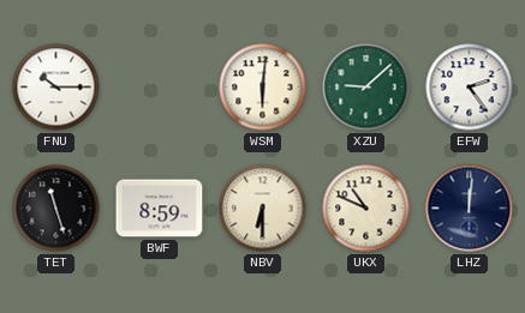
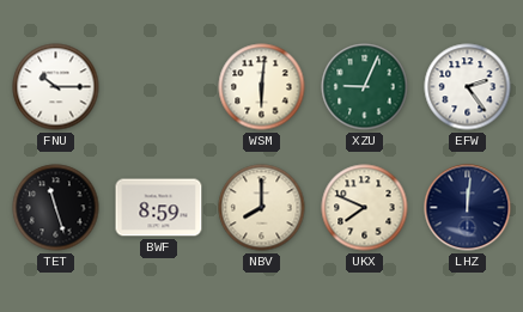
XZU: 9:08 -> 9:04 (365, 87)
NBV: 6:30 -> 8:00 (262, 208)
UKX: 10:49 -> 7:49 (365, 208)
